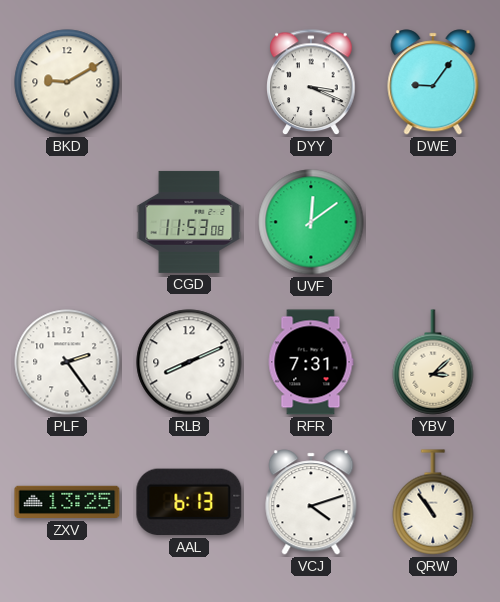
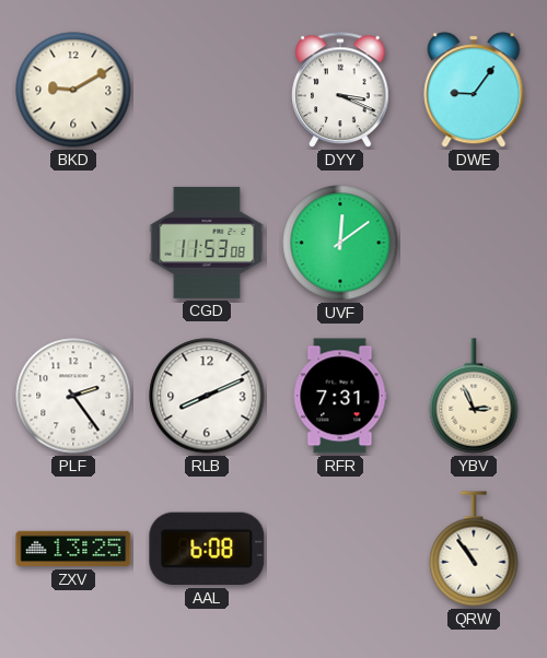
YBV: 3:08 -> 2:56 (474, 396)
AAL: 6:13 -> 6:08 (207, 549)
VCJ: 4:12 -> none (311, 502)
